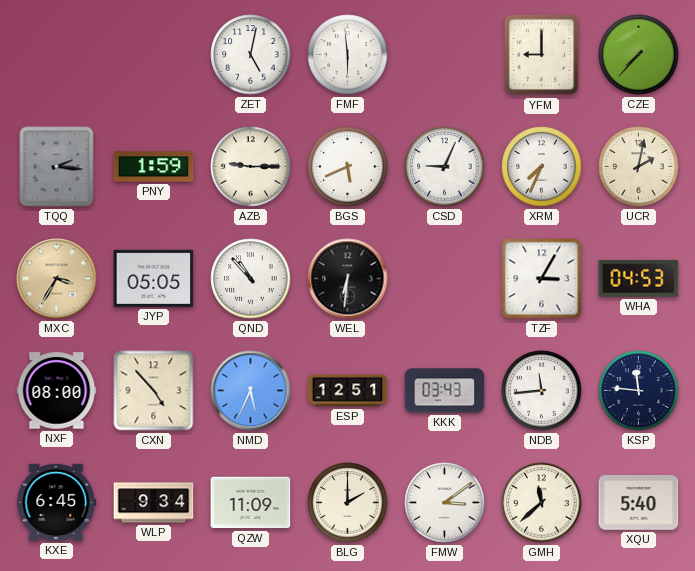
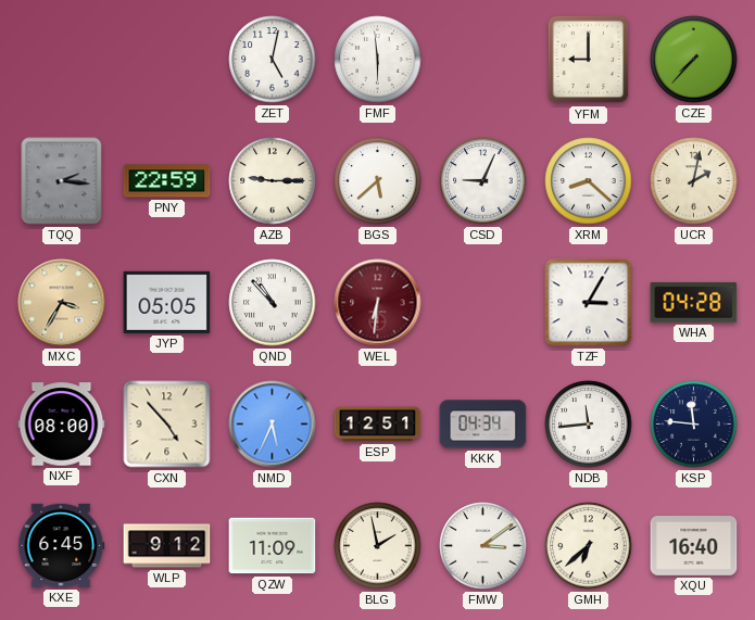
PNY: 1:59 -> 22:59 (167, 181)
BGS: 5:41 -> 5:38 (378, 181)
XRM: 7:34 -> 8:22 (589, 181)
WEL dial: black -> burgundy (378, 303)
WHA: 04:53 -> 04:28 (694, 302)
KKK: 03:43 -> 04:34 (483, 425)
WLP: 9:34 -> 9:12 (167, 546)
BLG: 2:00 -> 1:58 (378, 546)
GMH: 11:38 -> 6:38 (589, 546)
XQU: 5:40 -> 16:40 (694, 546)
